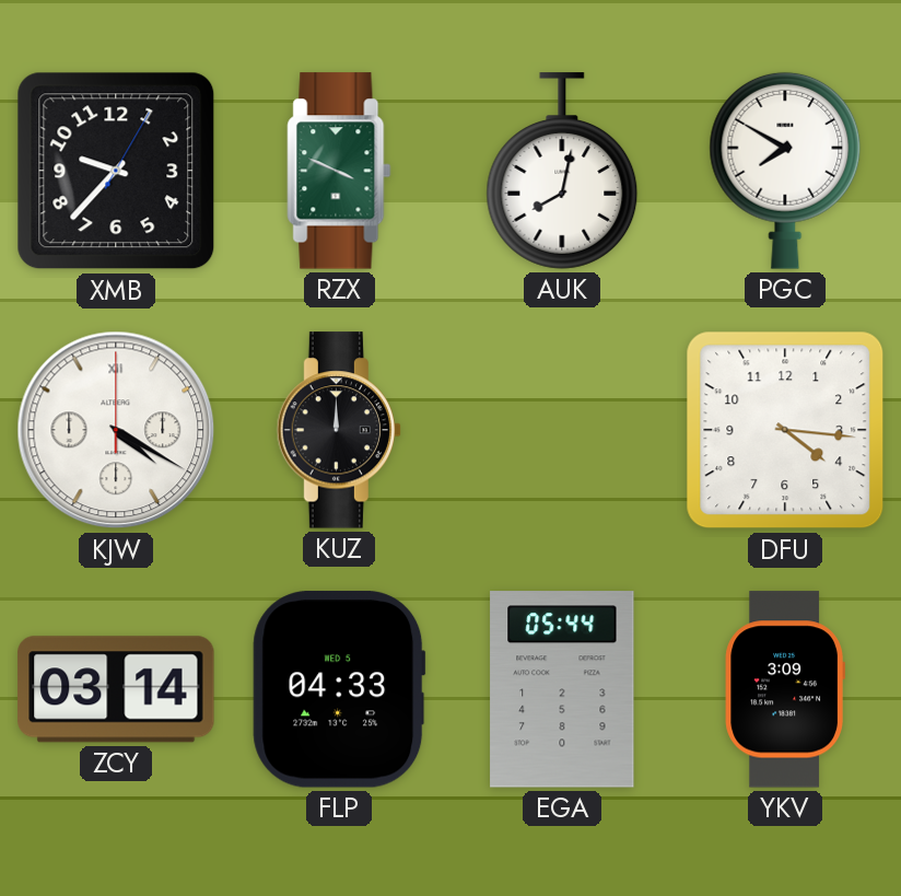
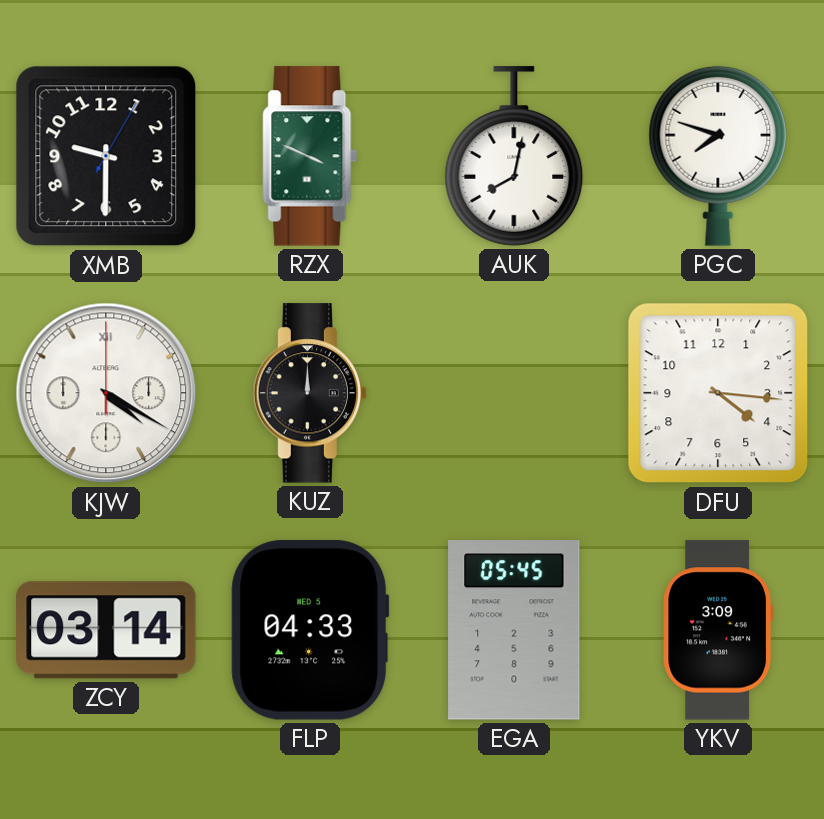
XMB: 9:37 -> 9:30 (106, 156)
PGC: 7:50 -> 7:48 (718, 156)
EGA: 05:44 -> 05:45 (514, 630)
